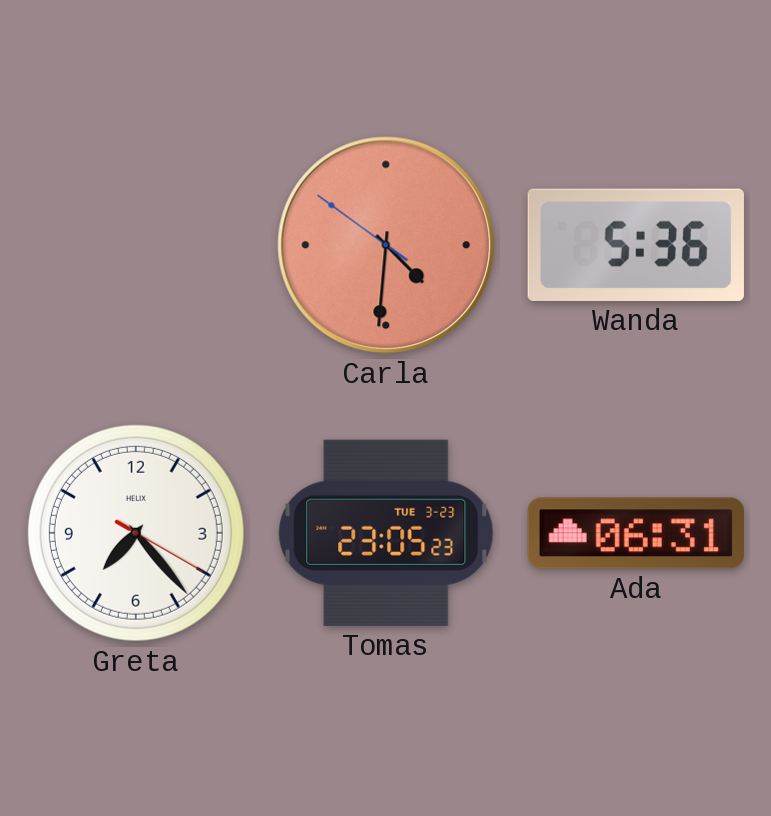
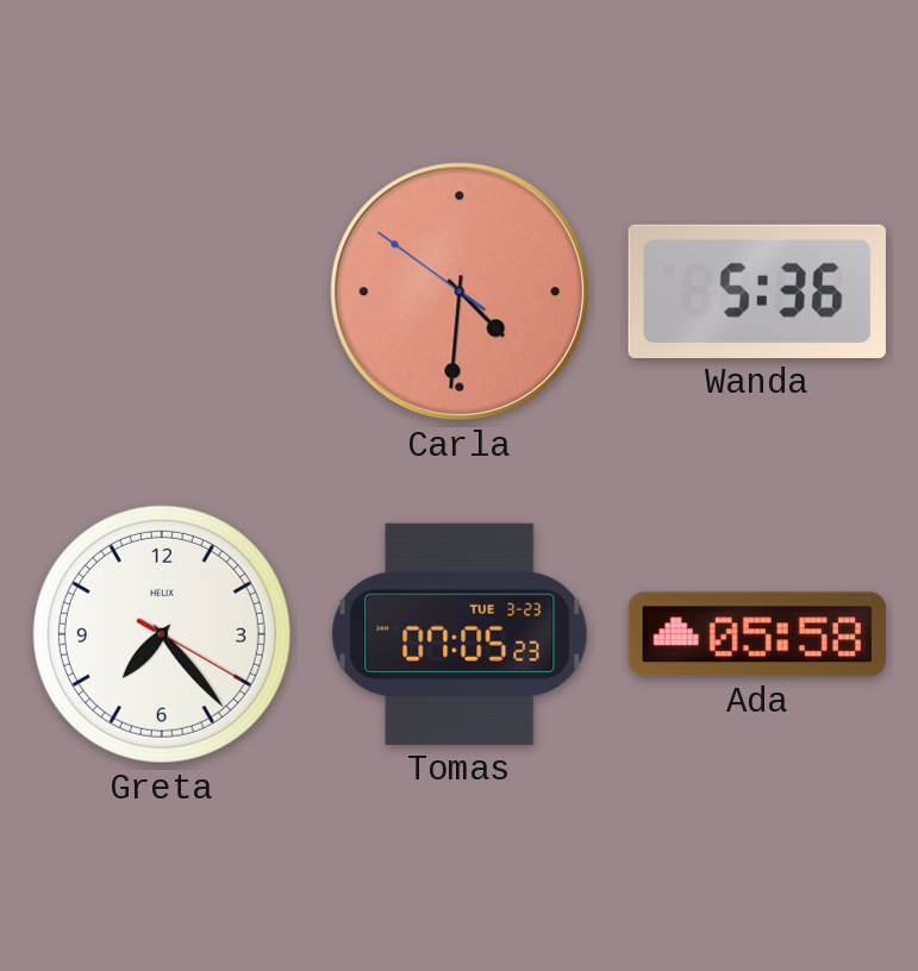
Tomas: 23:05 -> 07:05 (460, 634)
Ada: 06:31 -> 05:58 (757, 634)
